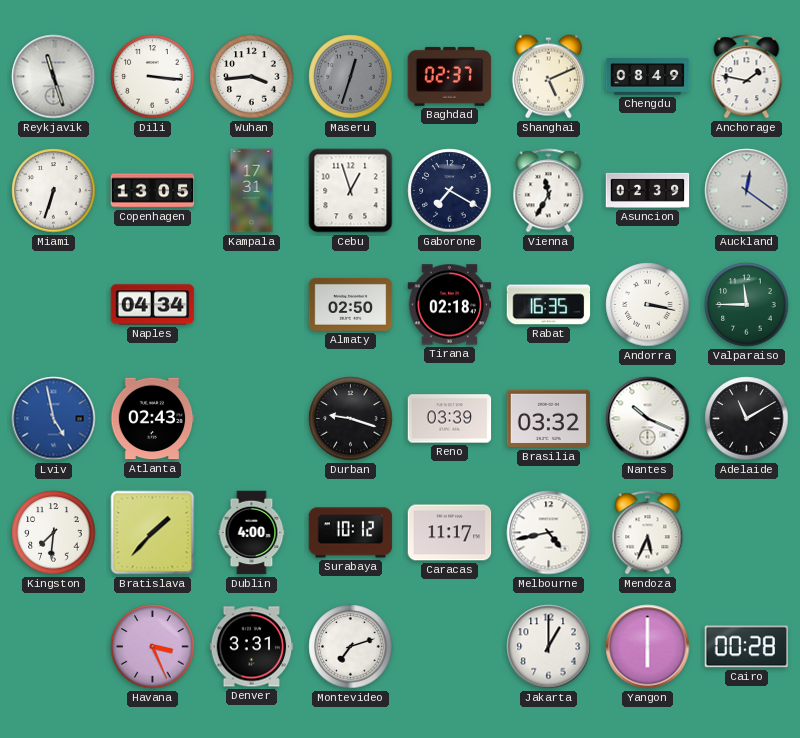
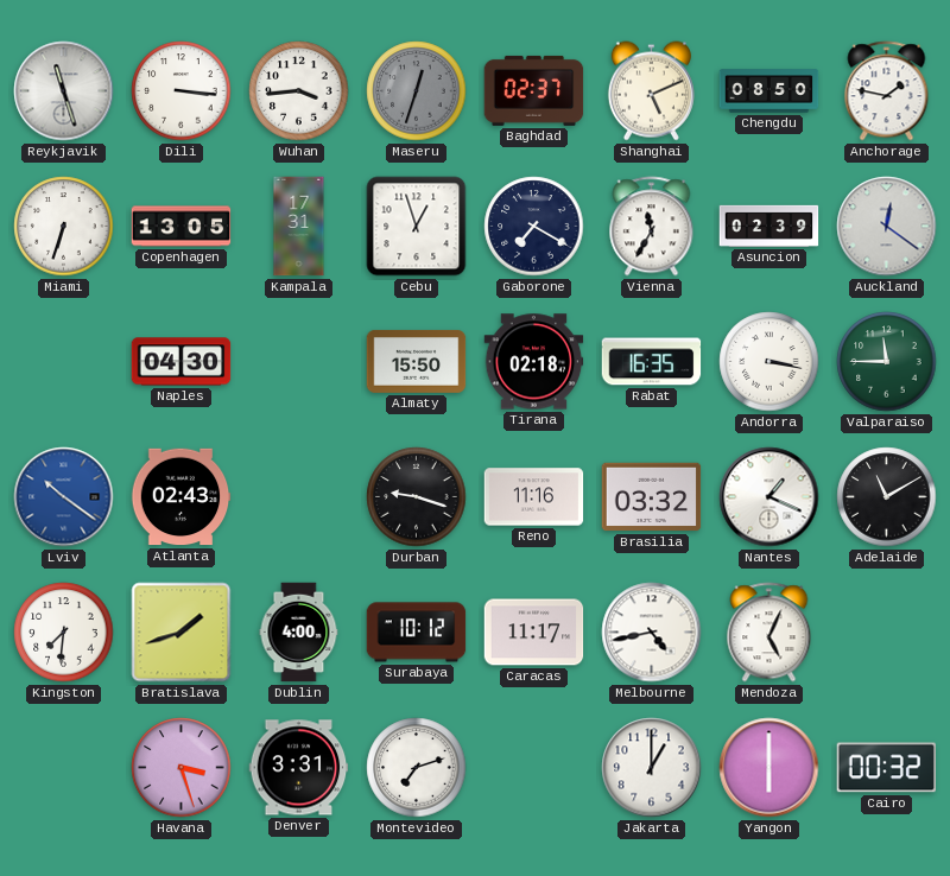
Chengdu: 08:49 -> 08:50 (769, 91)
Naples: 04:34 -> 04:30 (182, 362)
Almaty: 02:50 -> 15:50 (417, 361)
Lviv: 4:58 -> 10:21 (64, 497)
Reno: 03:39 -> 11:16 (534, 497)
Nantes: 10:19 -> 1:19 (769, 497)
Bratislava: 1:37 -> 1:42 (182, 633)
Mendoza: 5:34 -> 5:04 (769, 633)
Havana: 3:26 -> 3:27 (182, 768)
Cairo: 00:28 -> 00:32 (887, 768)
